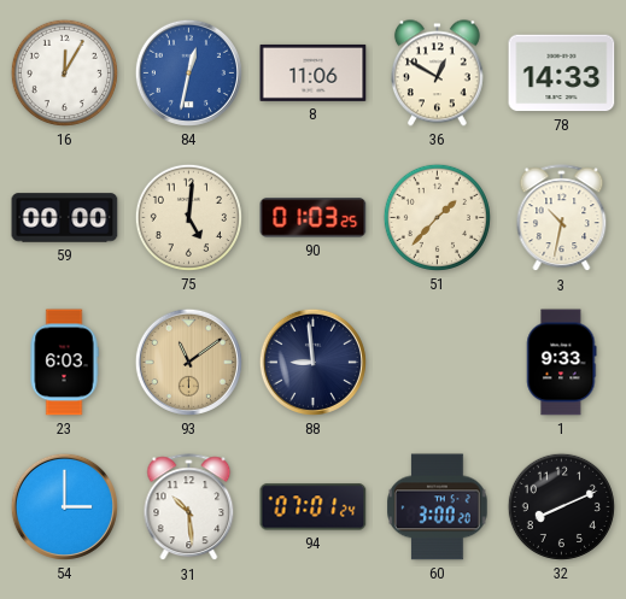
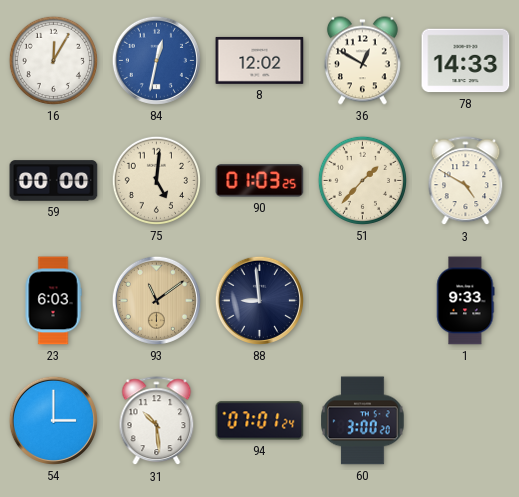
8: 11:06 -> 12:02 (260, 60)
3: 10:32 -> 4:50 (466, 181)
32: 8:11 -> none (561, 506)
